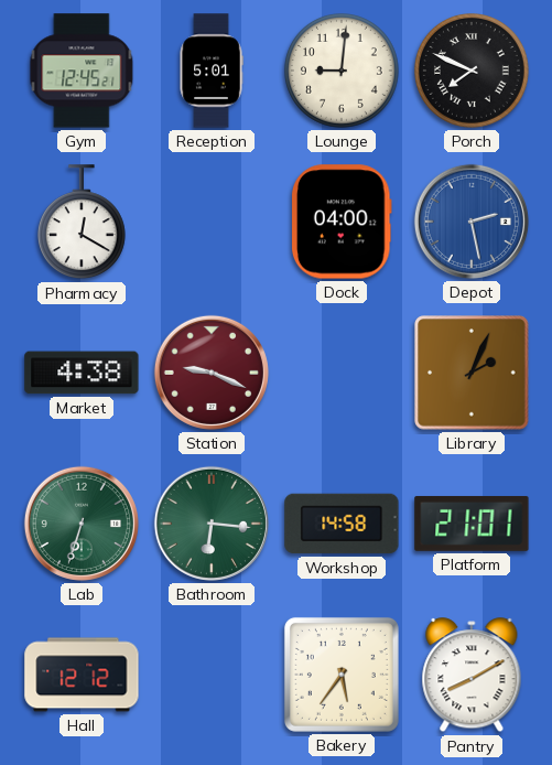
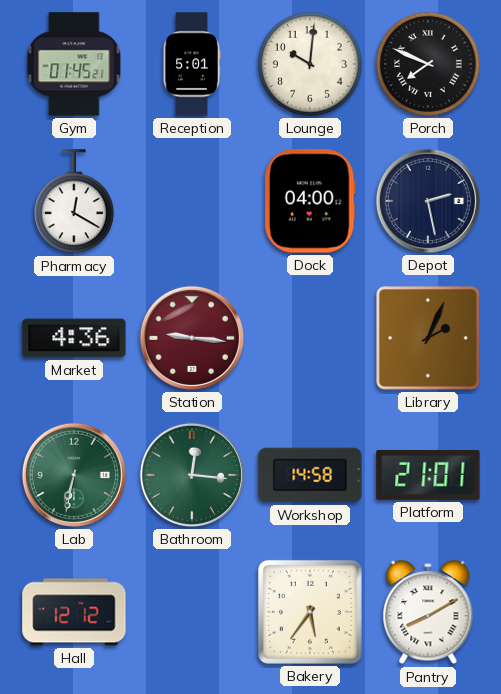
Gym: 12:45 -> 01:45 (74, 64)
Lounge: 9:01 -> 10:01 (311, 65)
Depot dial: blue -> navy (428, 201)
Market: 4:38 -> 4:36 (74, 338)
Station: 9:19 -> 9:16 (192, 338)
Lab: 6:33 -> 6:32 (74, 475)
Bathroom: 6:16 -> 12:16 (192, 475)
